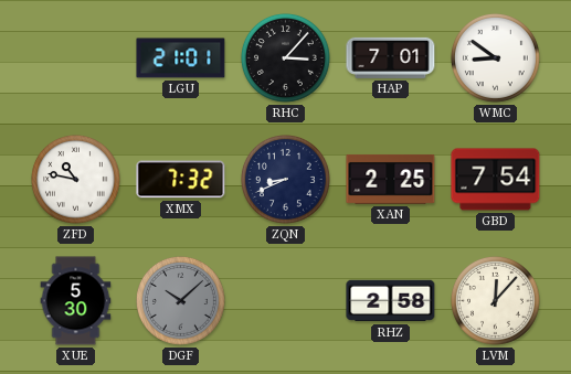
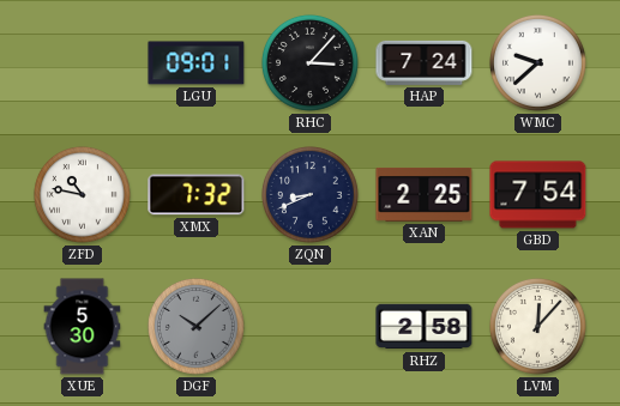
LGU: 21:01 -> 09:01 (197, 63)
HAP: 7:01 -> 7:24 (425, 62)
WMC: 8:51 -> 9:38 (537, 62)
